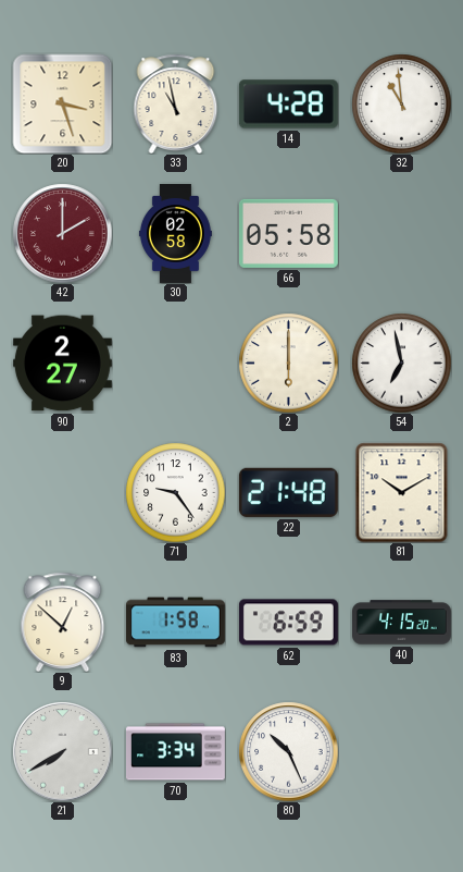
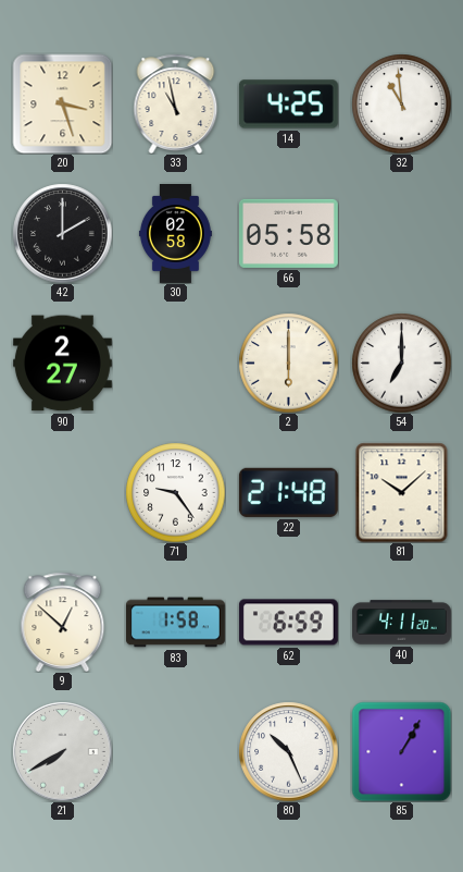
14: 4:28 -> 4:25 (288, 105)
42 dial: burgundy -> black (62, 233)
54: 6:58 -> 7:00 (401, 363)
81: 10:10 -> 10:08 (402, 492)
40: 4:15 -> 4:11 (402, 623)
70: 3:34 -> none (175, 752)
85: none -> 1:05 (401, 751)
